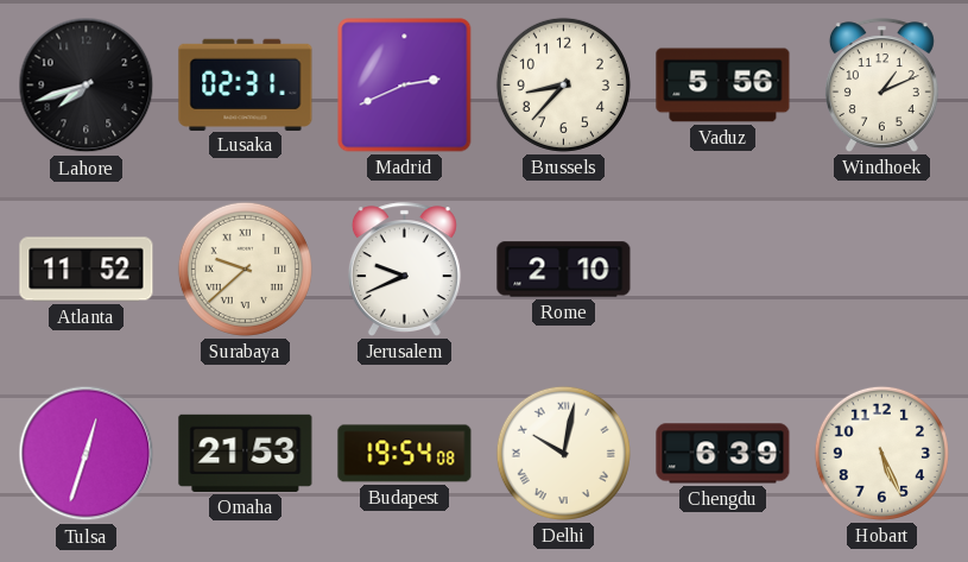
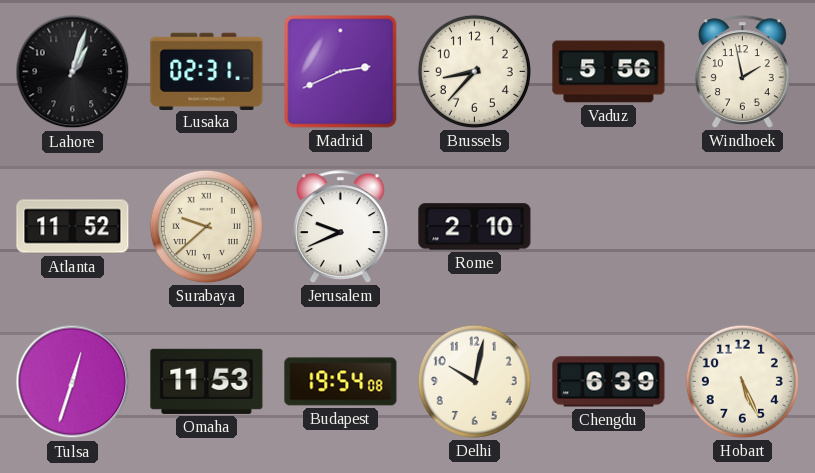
Lahore: 7:42 -> 1:03 (73, 72)
Windhoek: 1:11 -> 1:58 (742, 72)
Omaha: 21:53 -> 11:53 (207, 381)
Delhi numerals: Roman -> Arabic (474, 381)
